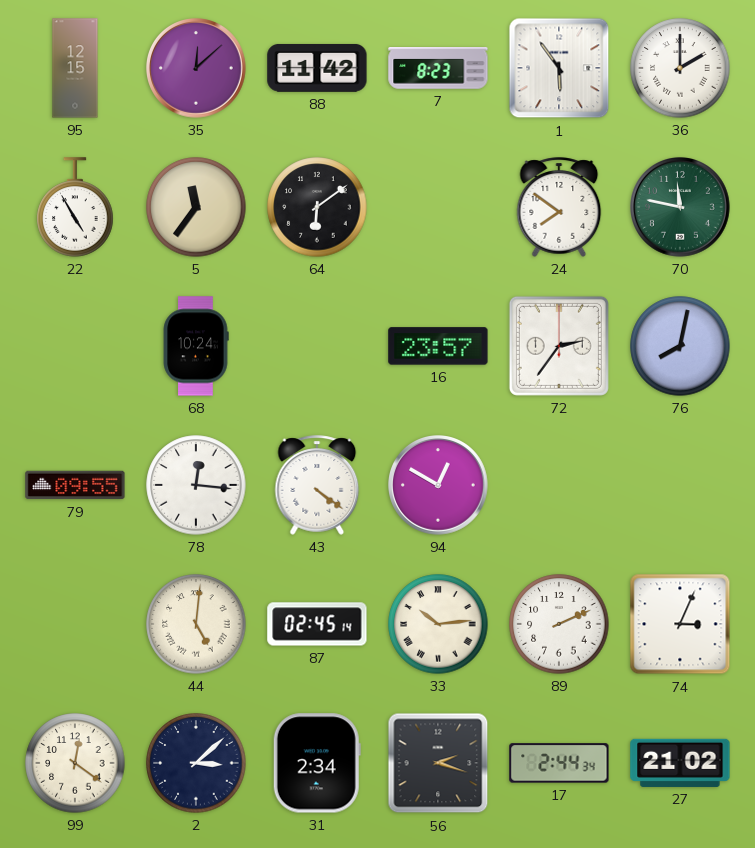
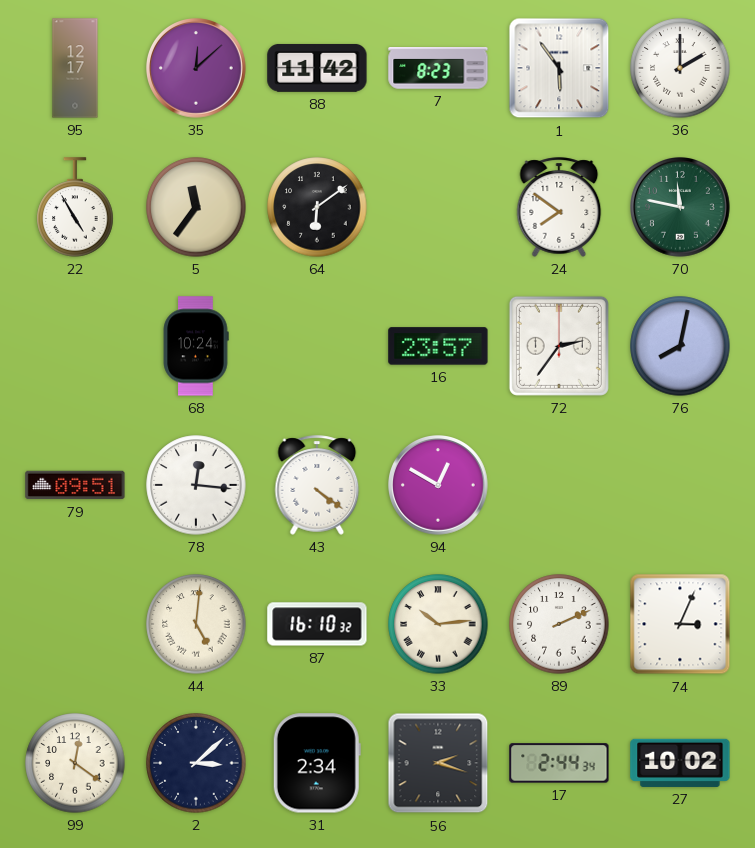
95: 12:15 -> 12:17 (75, 68)
79: 09:55 -> 09:51 (75, 485)
87: 02:45 -> 16:10 (317, 624)
27: 21:02 -> 10:02 (680, 763)
